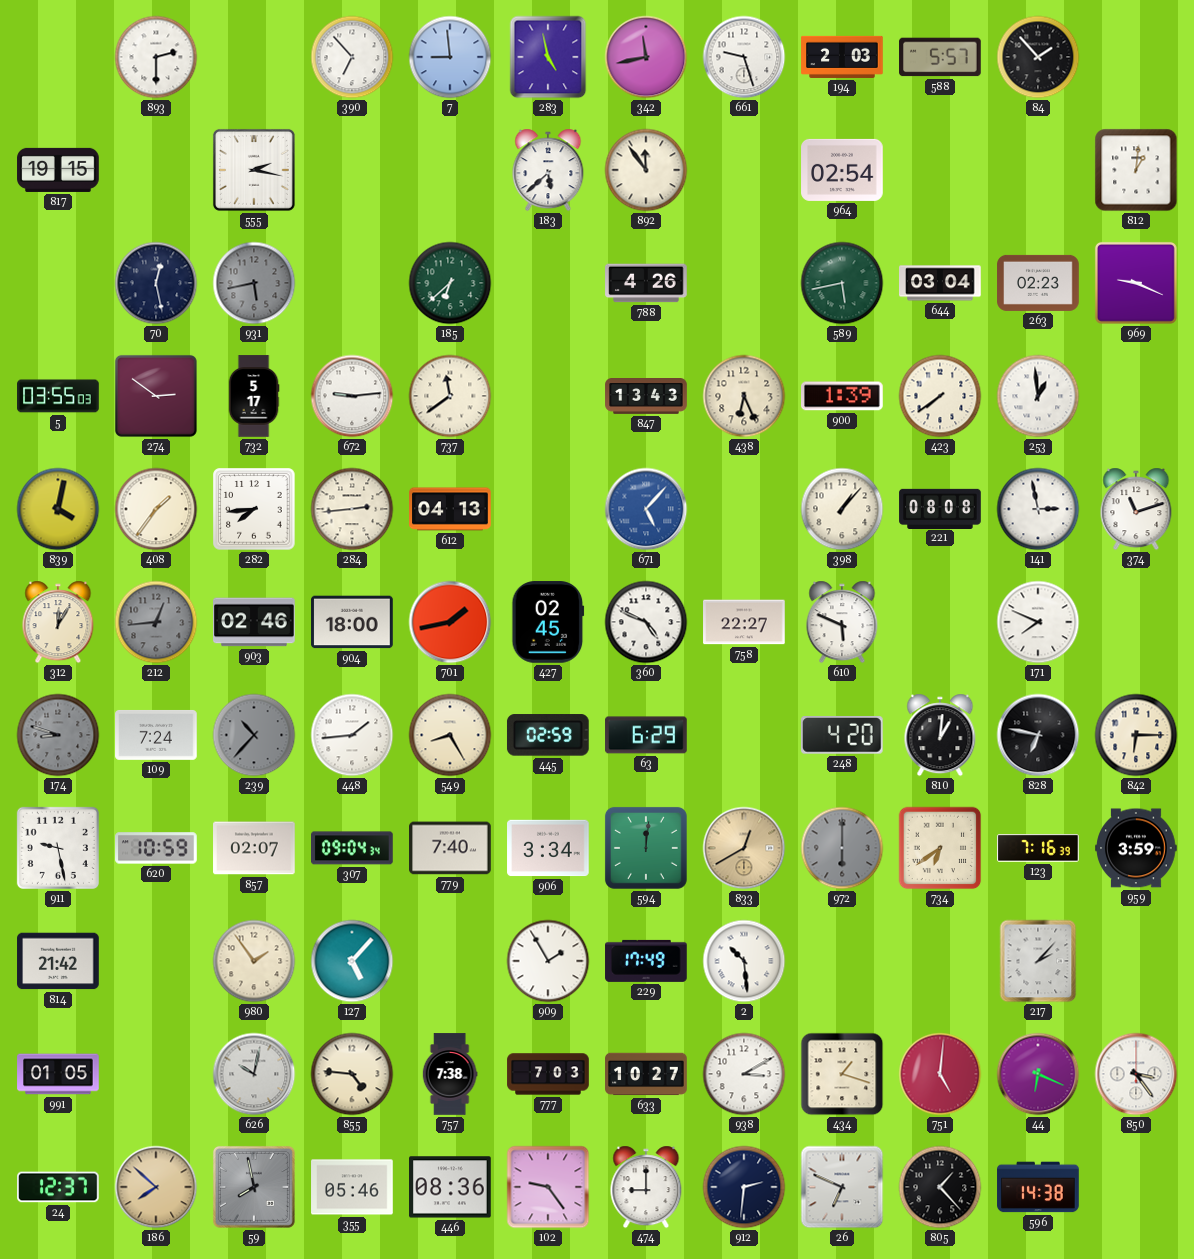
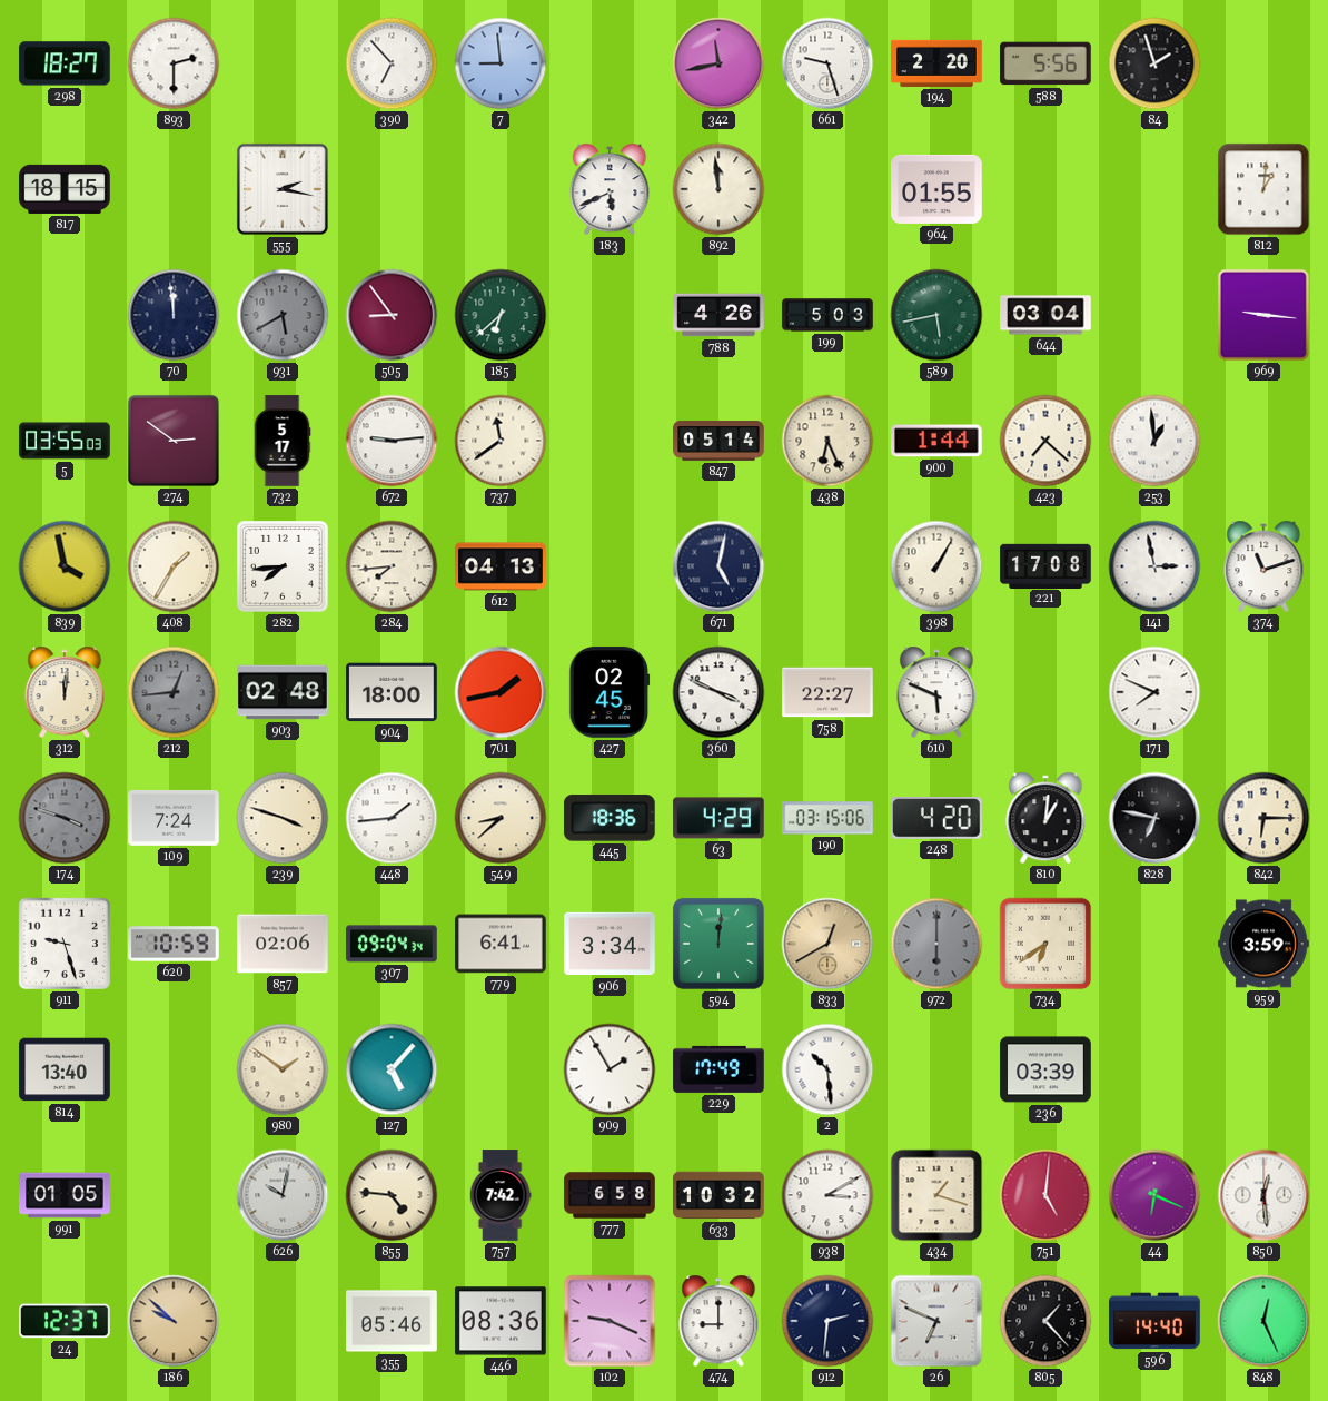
298: none -> 18:27 (65, 63)
283: 4:58 -> none (548, 57)
194: 2:03 -> 2:20 (936, 63)
588: 5:57 -> 5:56 (1045, 63)
84: 1:53 -> 1:57 (1154, 63)
817: 19:15 -> 18:15 (65, 189)
183: 5:38 -> 5:41 (610, 189)
892: 11:54 -> 11:59 (718, 189)
964: 02:54 -> 01:55 (936, 189)
70: 12:28 -> 11:59 (174, 315)
931: 5:43 -> 5:40 (283, 315)
505: none -> 8:54 (392, 315)
199: none -> 5:03 (827, 315)
263: 02:23 -> none (1038, 283)
969: 9:19 -> 9:16 (1263, 315)
847: 13:43 -> 05:14 (718, 442)
900: 1:39 -> 1:44 (938, 441)
423: 7:39 -> 7:22 (1045, 441)
839: 4:02 -> 3:58 (65, 566)
408: 1:36 -> 1:35 (174, 566)
284: 2:44 -> 7:44 (392, 566)
671: 5:07 -> 5:02 (718, 566)
671 dial: blue -> navy (718, 566)
398: 1:07 -> 1:05 (936, 566)
221: 08:08 -> 17:08 (1045, 565)
312: 12:05 -> 12:01 (65, 692)
903: 02:46 -> 02:48 (283, 692)
360: 4:49 -> 3:49 (718, 692)
174: 8:48 -> 3:48 (65, 818)
239: 10:37 -> 3:48 (283, 818)
239 dial: grey -> cream (283, 818)
549: 8:25 -> 8:38 (501, 818)
445: 02:59 -> 18:36 (610, 818)
63: 6:29 -> 4:29 (718, 818)
190: none -> 03:15 (827, 818)
911: 9:28 -> 9:27 (65, 944)
857: 02:07 -> 02:06 (283, 944)
779: 7:40 -> 6:41 (501, 944)
123: 7:16 -> none (1038, 848)
814: 21:42 -> 13:40 (65, 1069)
980: 1:54 -> 1:51 (283, 1069)
236: none -> 03:39 (1045, 1069)
217: 2:07 -> none (1038, 961)
757: 7:38 -> 7:42 (501, 1195)
777: 7:03 -> 6:58 (610, 1195)
633: 10:27 -> 10:32 (718, 1195)
850: 3:24 -> 12:29 (1263, 1195)
186: 7:52 -> 9:52 (174, 1321)
59: 7:58 -> none (254, 1187)
102: 9:24 -> 9:19 (610, 1321)
596: 14:38 -> 14:40 (1154, 1321)
848: none -> 12:26 (1263, 1321)
